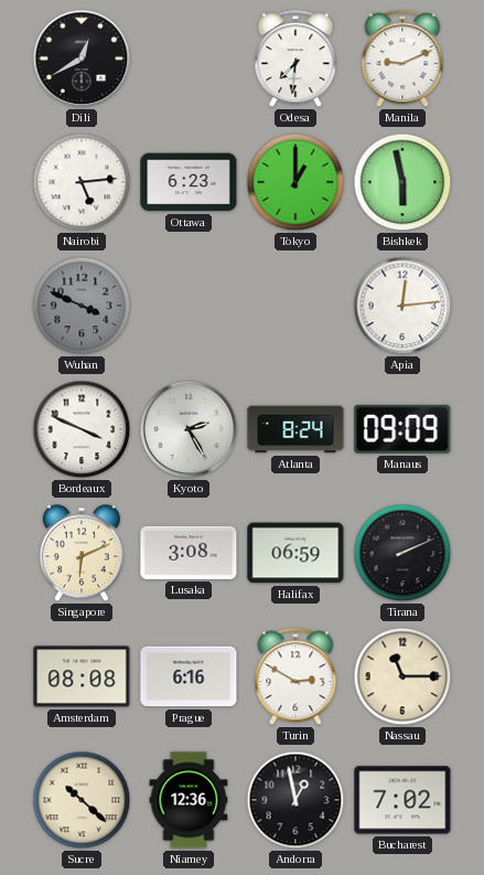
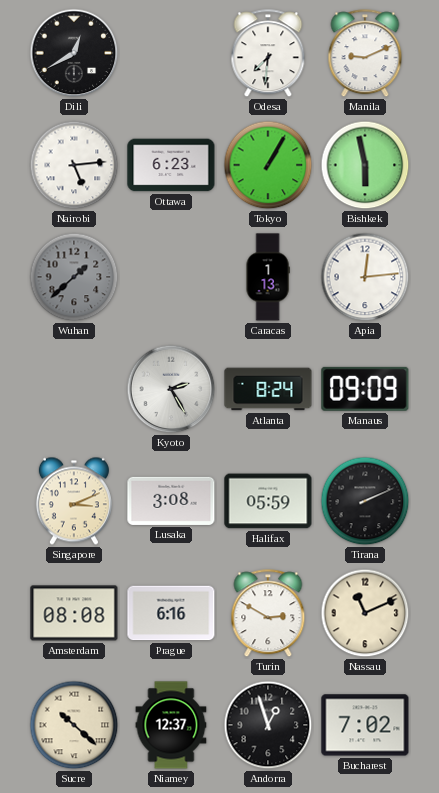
Tokyo: 1:00 -> 1:05 (268, 165)
Wuhan: 3:49 -> 1:38 (74, 277)
Caracas: none -> 1:13 (268, 277)
Bordeaux: 3:49 -> none (82, 429)
Singapore: 6:11 -> 3:11 (74, 501)
Halifax: 06:59 -> 05:59 (268, 501)
Nassau: 11:15 -> 11:11 (365, 613)
Niamey: 12:36 -> 12:37 (171, 725)
Andorra: 12:58 -> 12:57 (268, 725)
